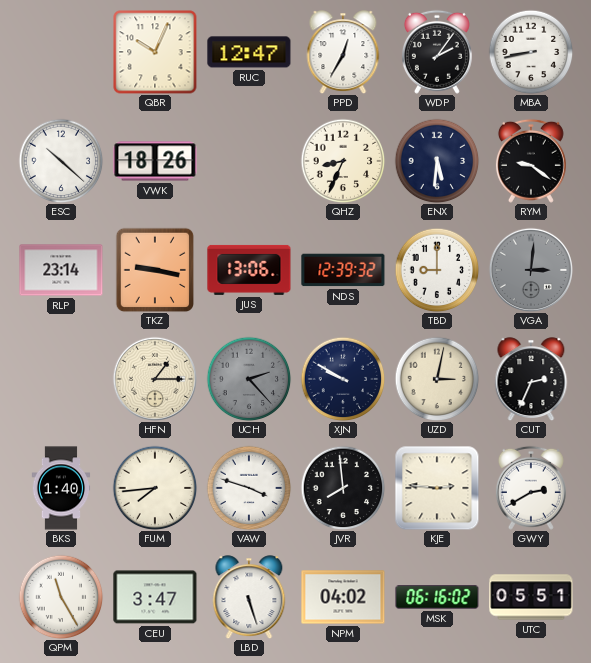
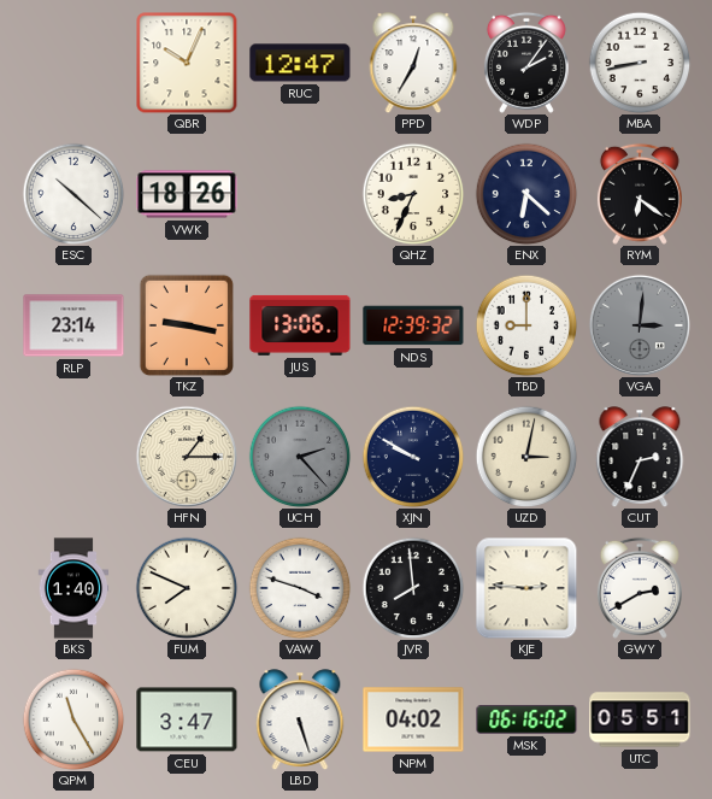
ENX: 5:31 -> 6:22 (526, 194)
RYM: 9:21 -> 6:21 (640, 194)
FUM: 7:44 -> 7:49 (187, 588)
